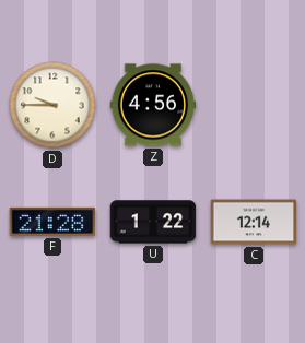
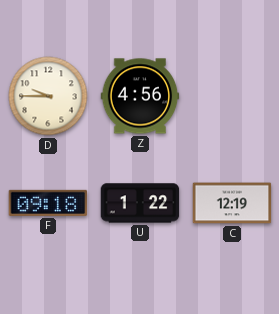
F: 21:28 -> 09:18 (48, 203)
C: 12:14 -> 12:19 (232, 203)
